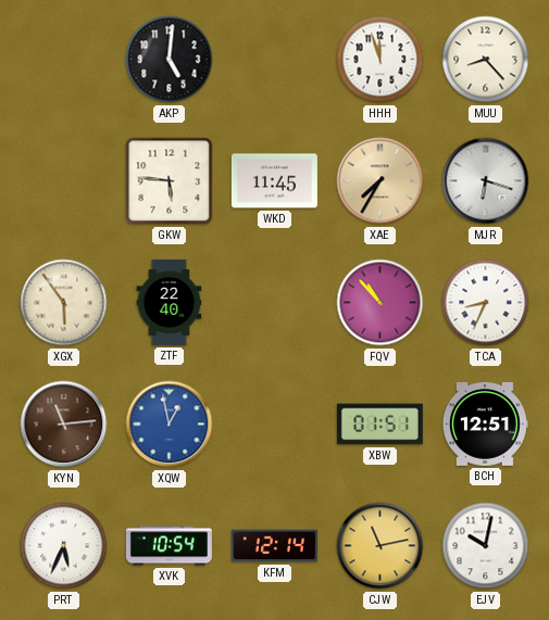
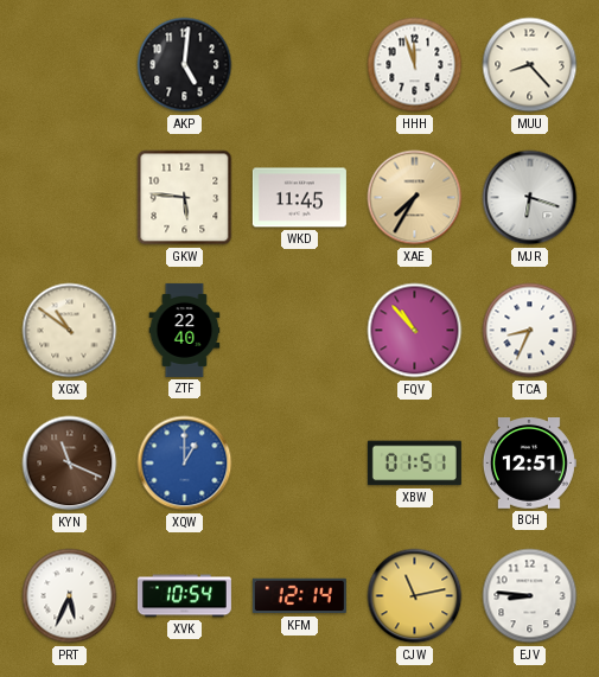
XGX: 5:54 -> 10:51 (70, 331)
KYN: 11:14 -> 11:19 (70, 464)
XQW: 12:58 -> 1:00 (185, 464)
EJV: 10:02 -> 8:46 (530, 596)
